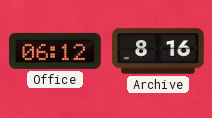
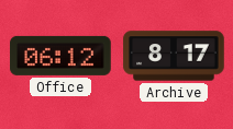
Archive: 8:16 -> 8:17 (174, 56)
